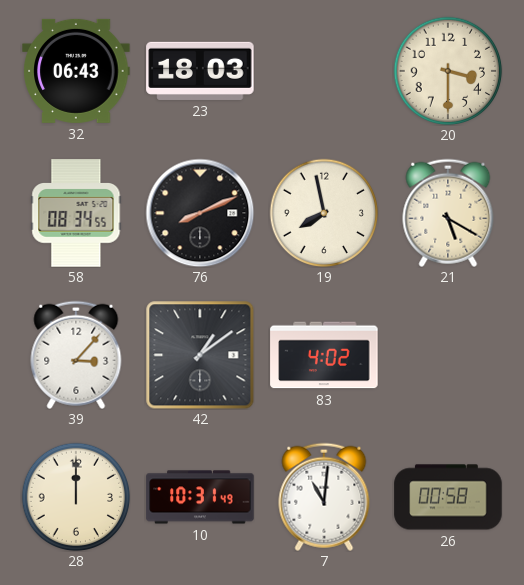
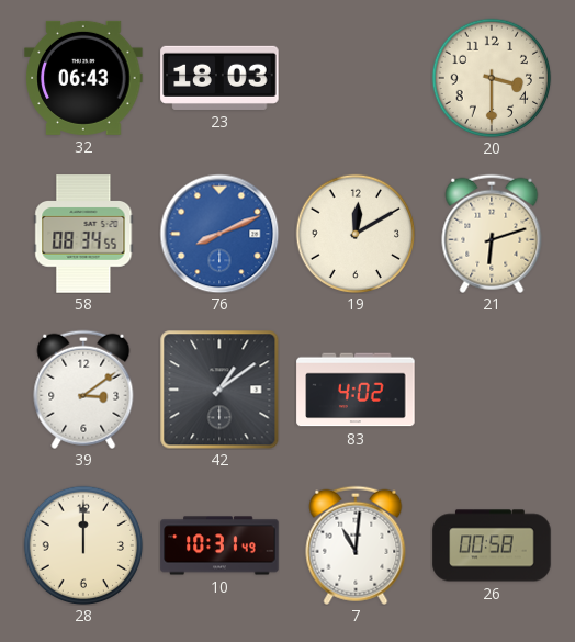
76 dial: black -> blue (219, 234)
19: 7:58 -> 12:10 (356, 234)
21: 5:20 -> 6:12 (492, 234)
39: 3:07 -> 3:09 (83, 390)
